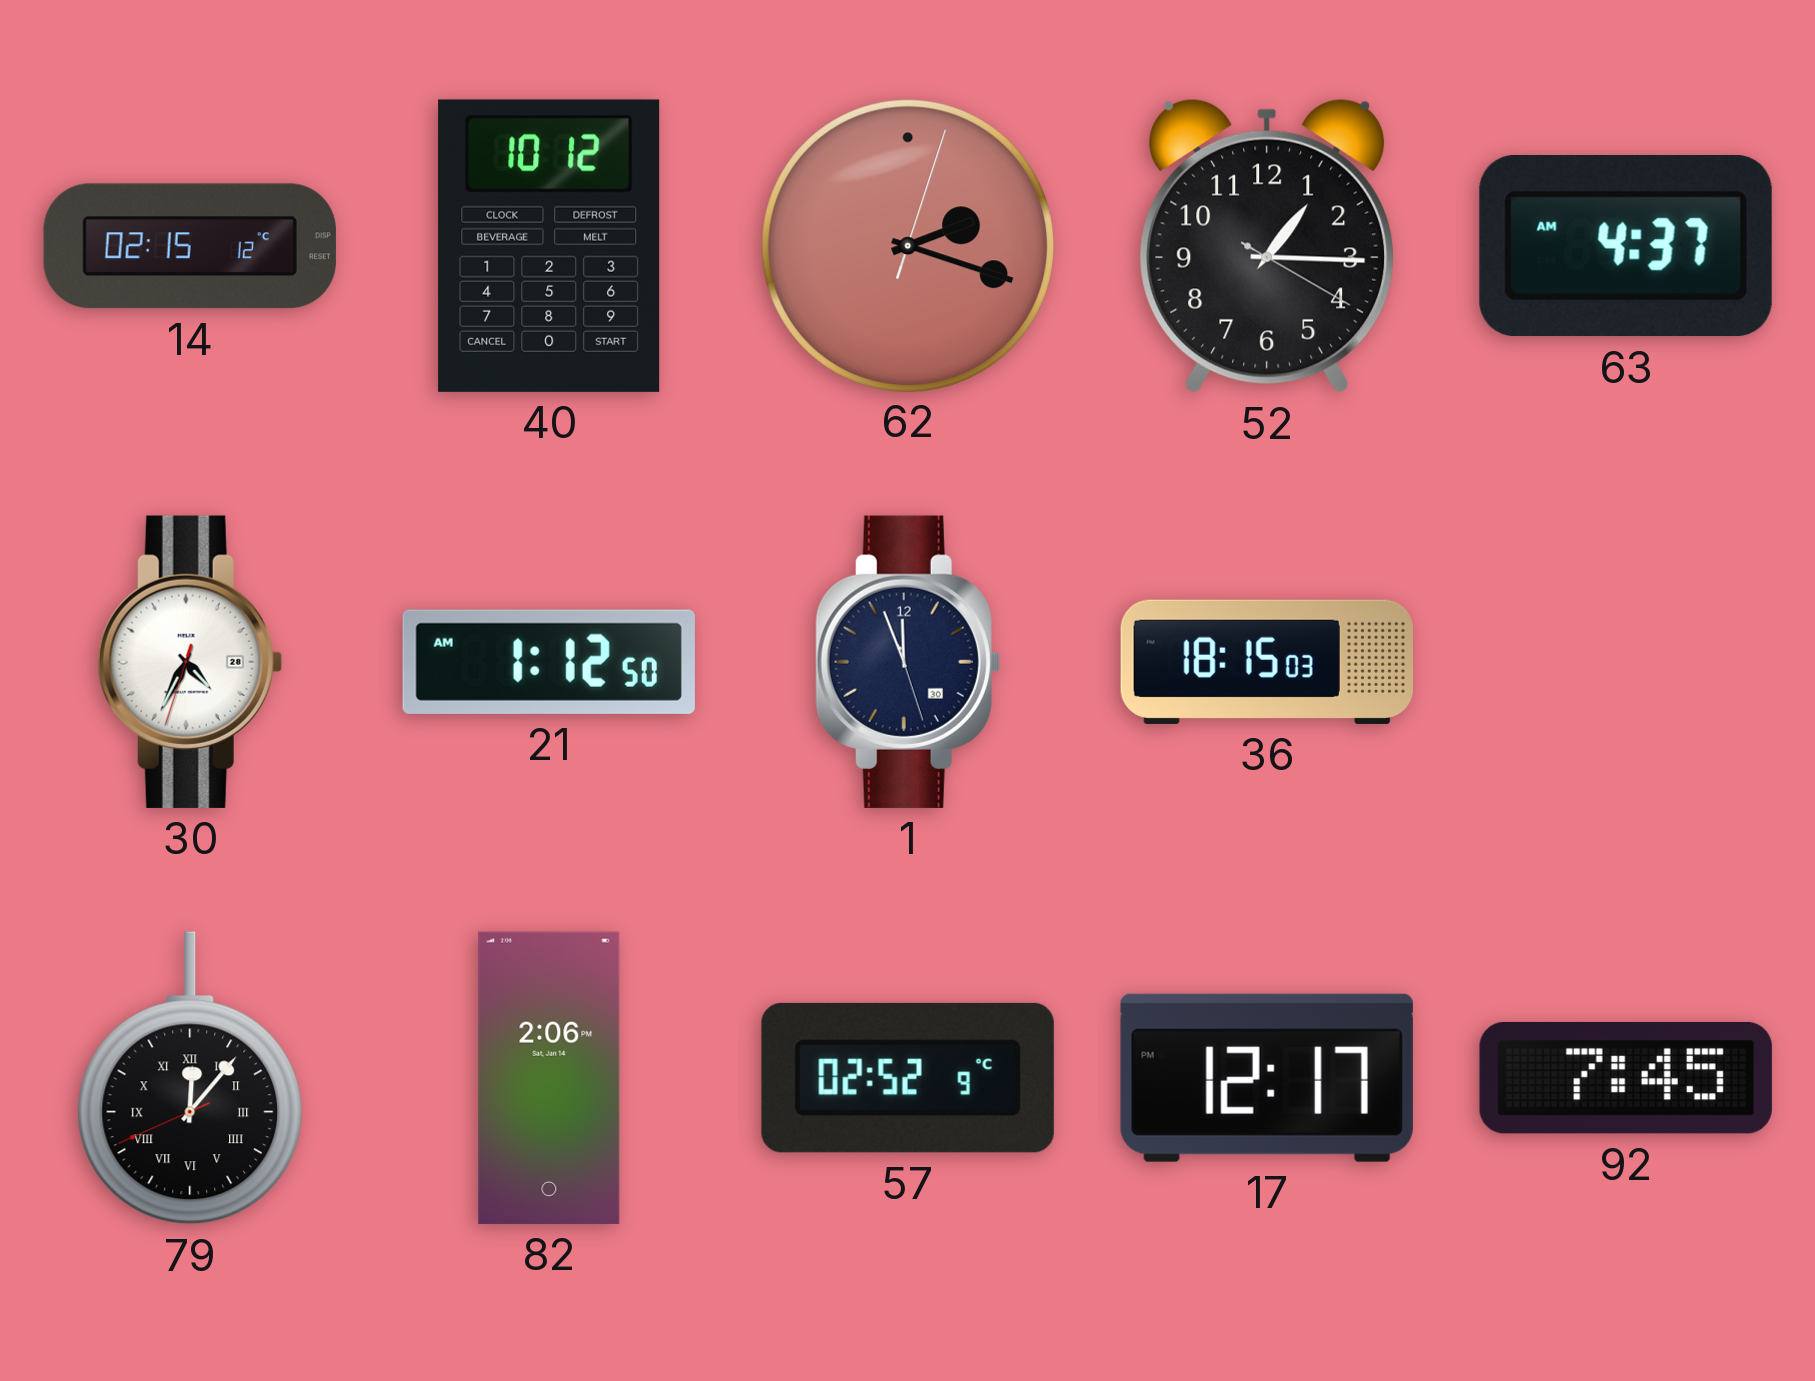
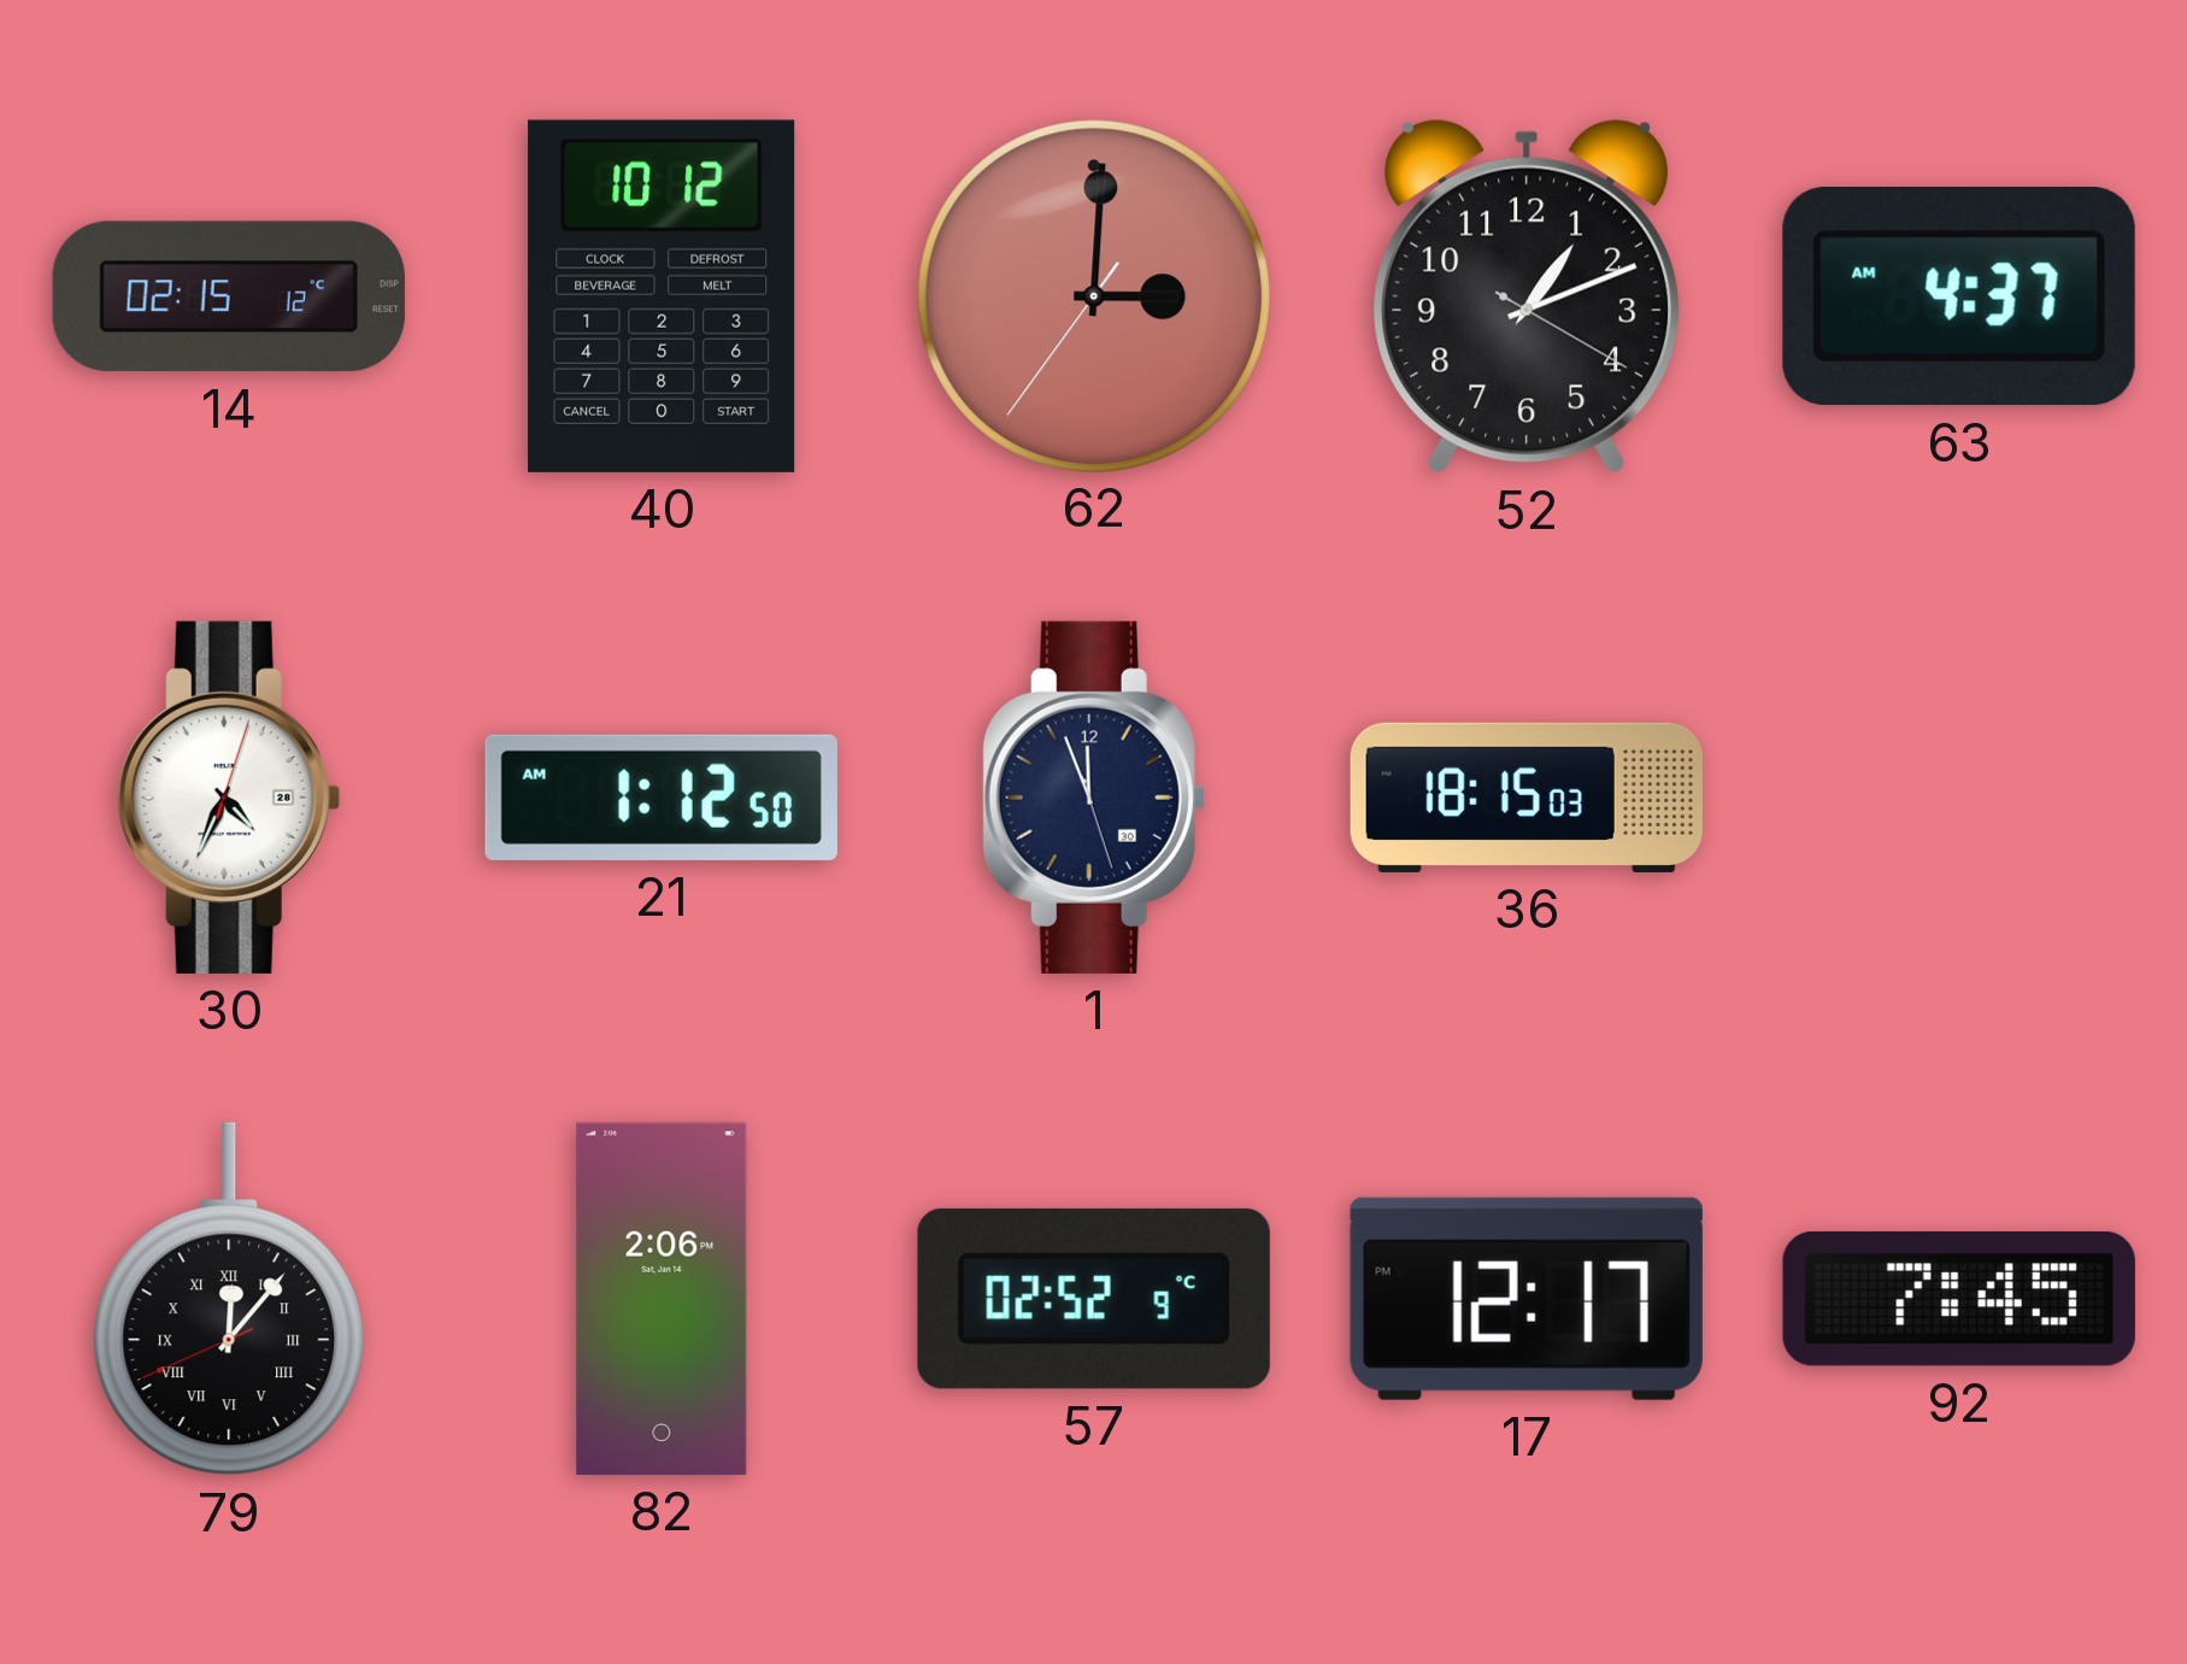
62: 2:18 -> 3:00 (1093, 295)
52: 1:15 -> 1:11 (1527, 296)
30: 4:34:33 -> 4:34:03 (229, 798)
